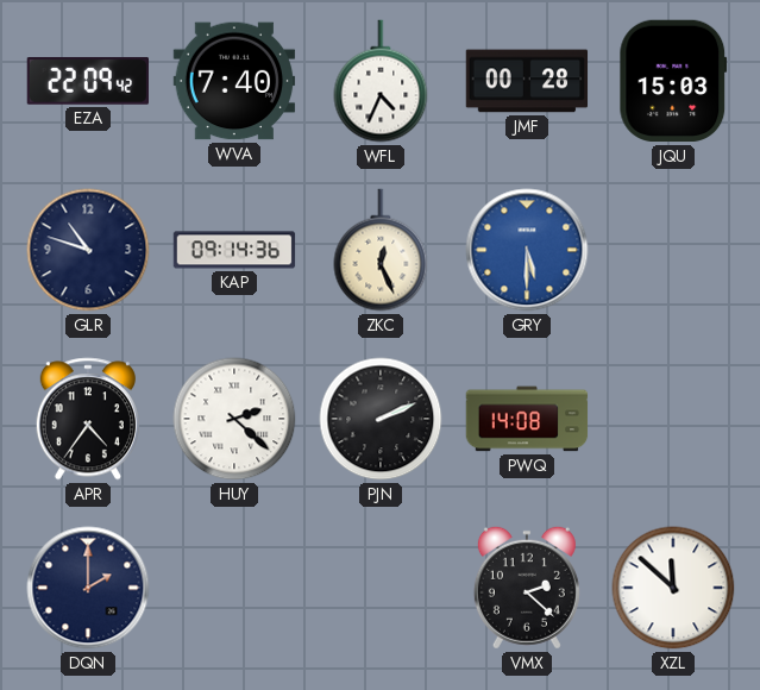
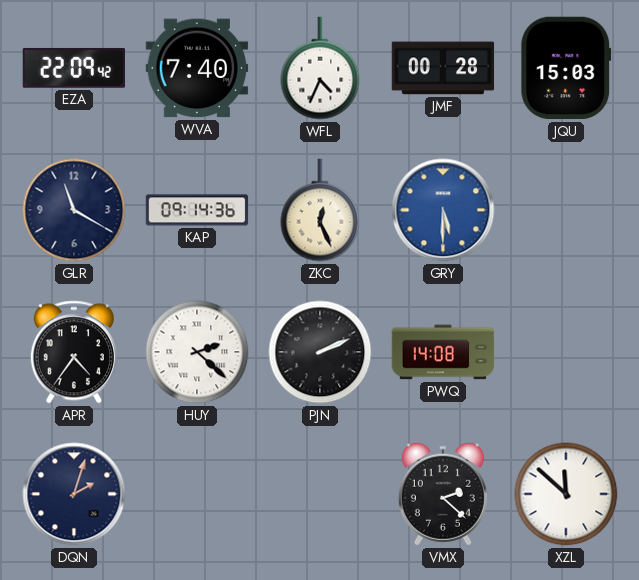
GLR: 10:48 -> 11:20 (74, 210)
DQN: 2:00 -> 2:03 (74, 494)
